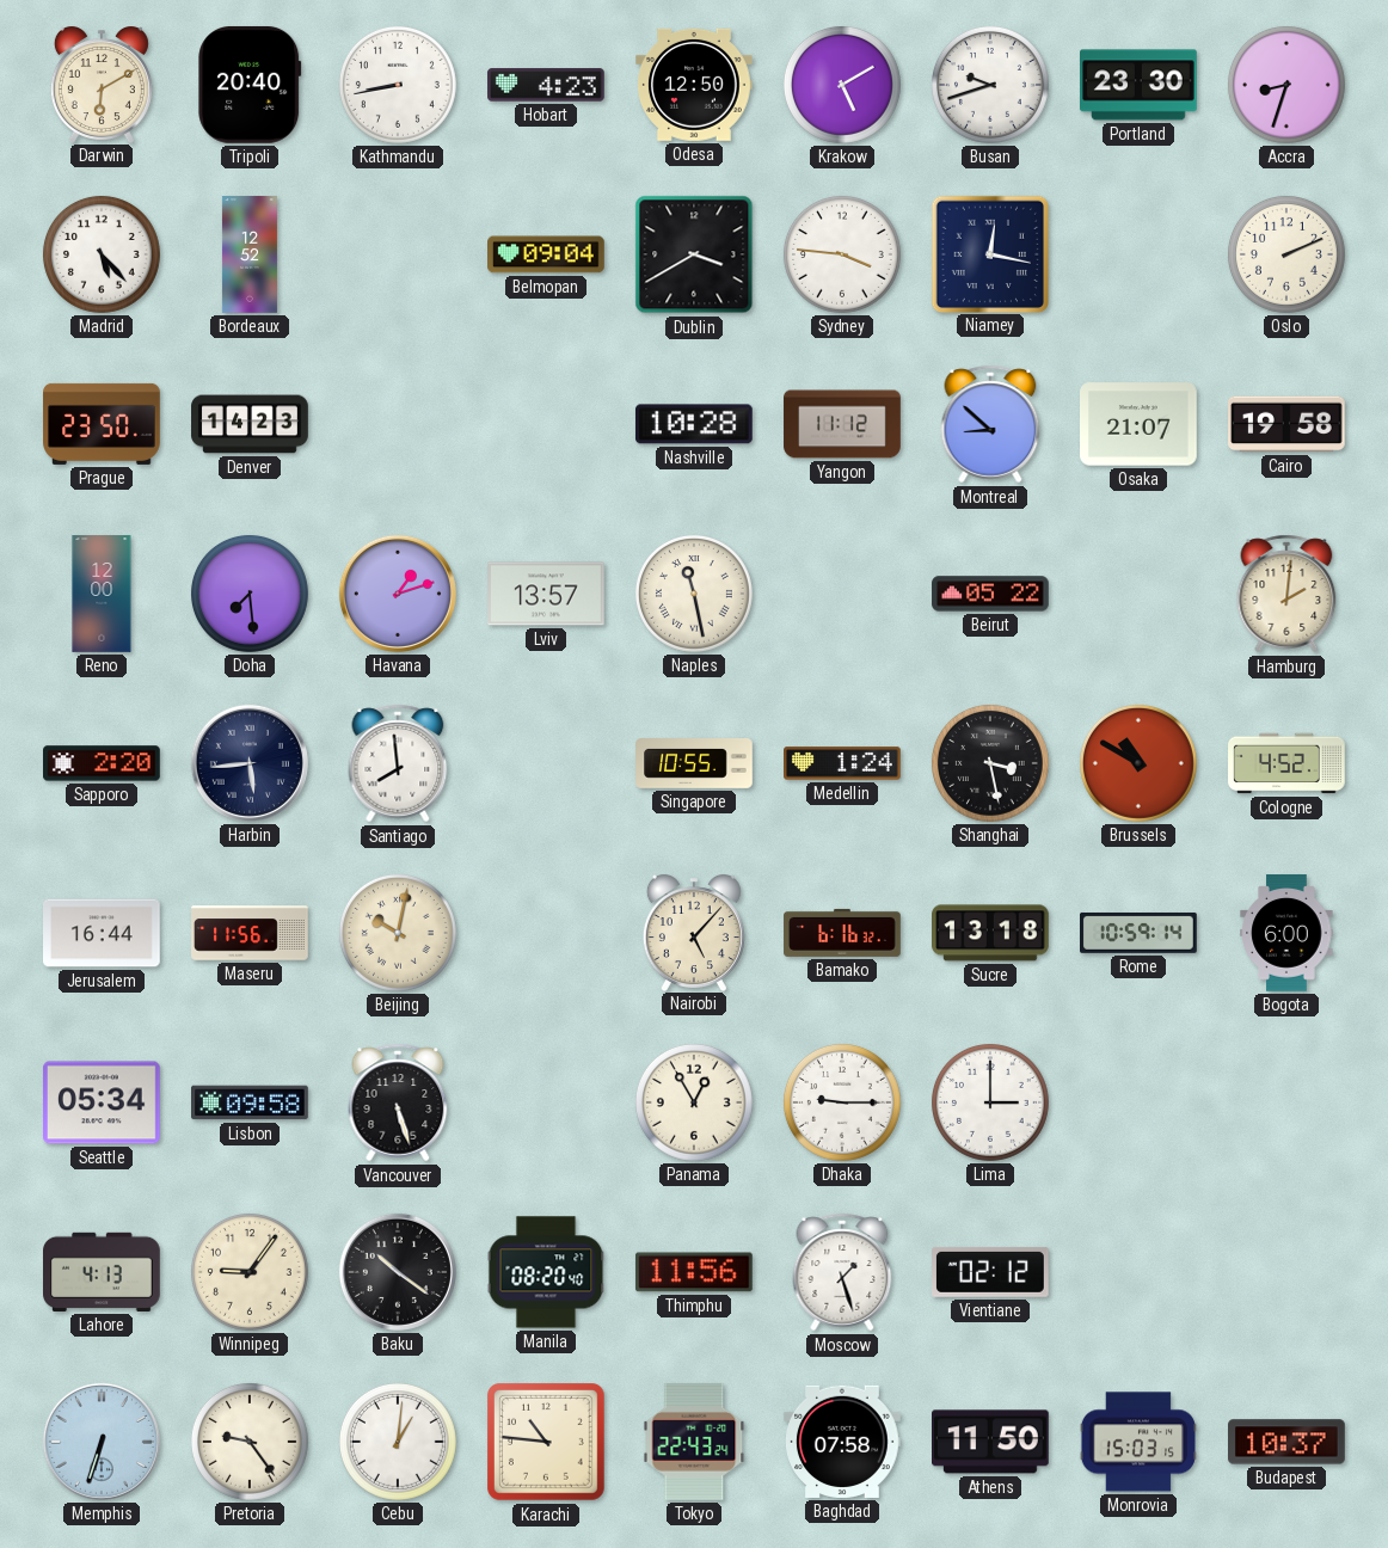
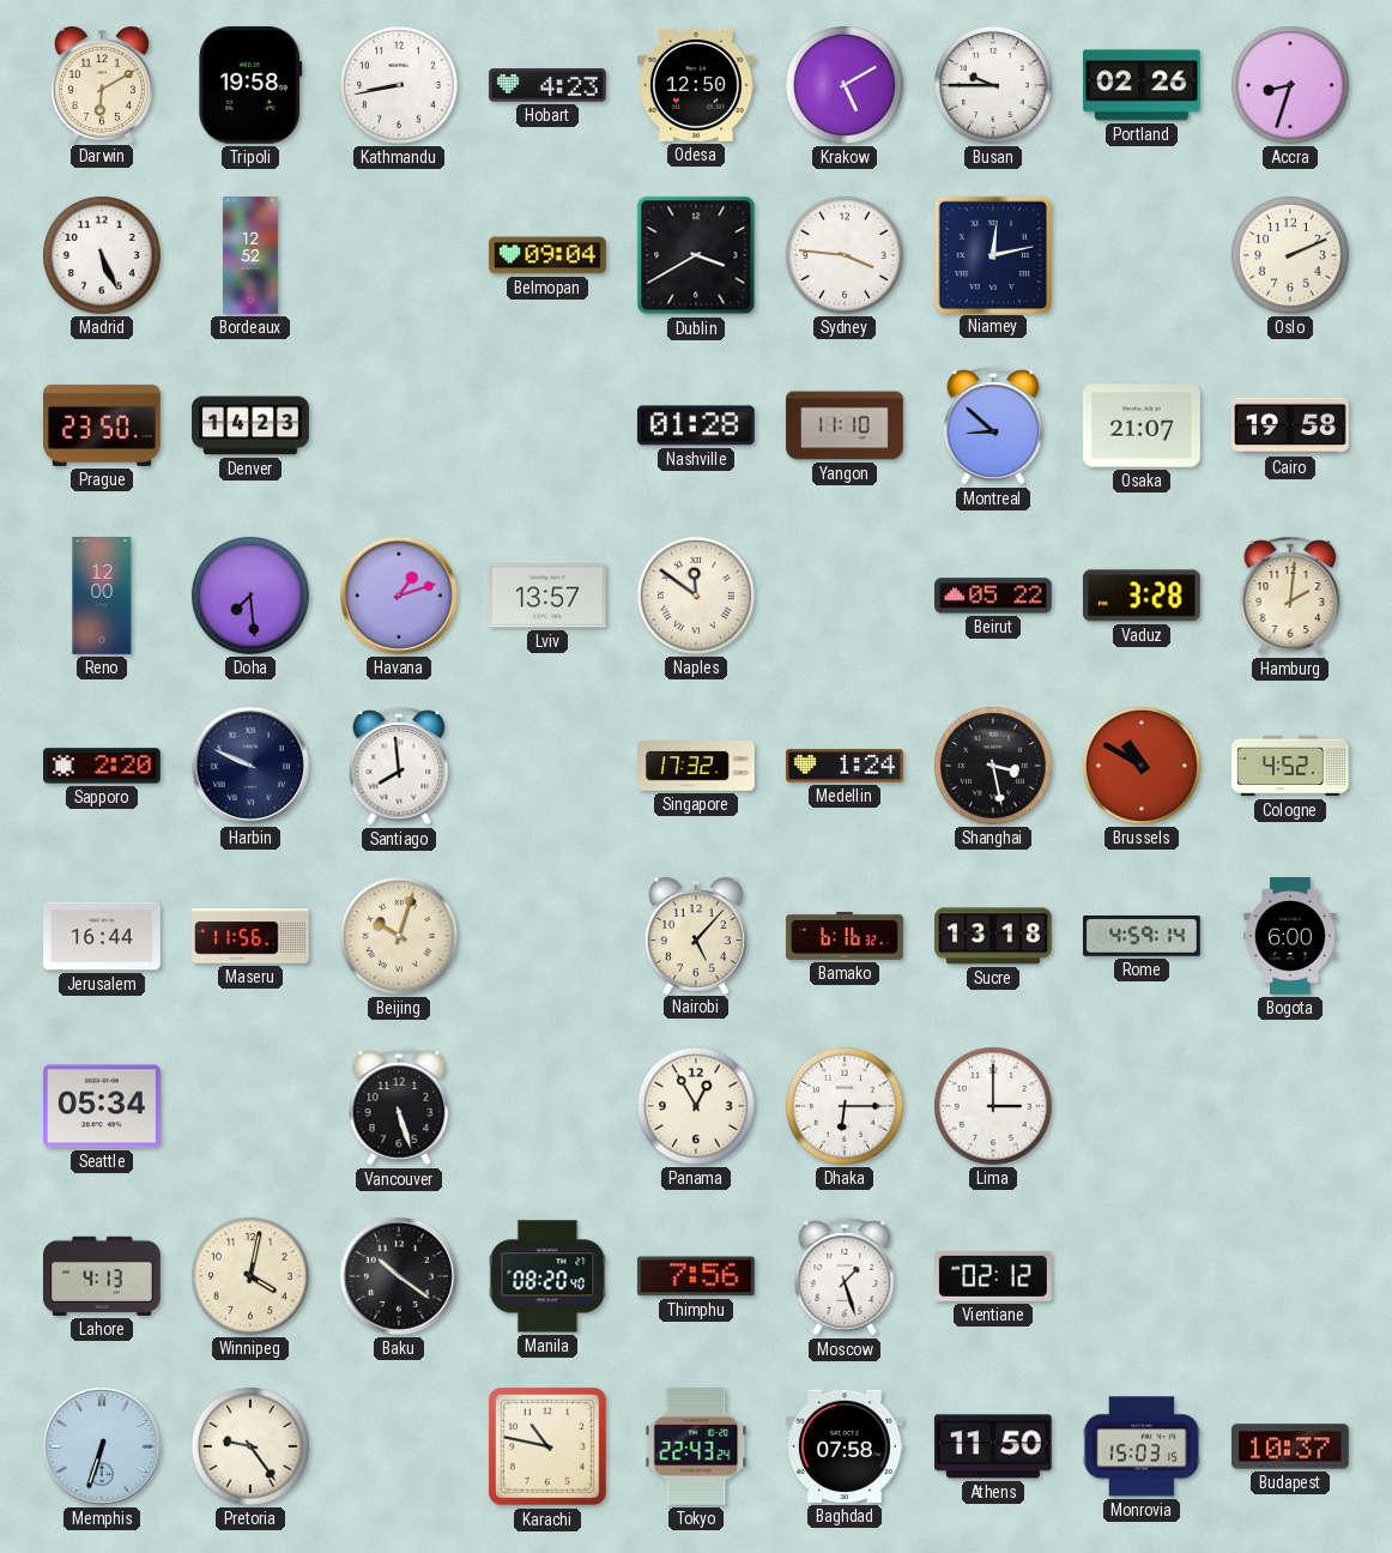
Tripoli: 20:40 -> 19:58 (250, 85)
Busan: 9:42 -> 9:45 (993, 85)
Portland: 23:30 -> 02:26 (1143, 85)
Madrid: 5:23 -> 5:26 (102, 255)
Niamey: 12:17 -> 12:13 (992, 254)
Nashville: 10:28 -> 01:28 (696, 425)
Yangon: 11:12 -> 11:10 (845, 425)
Naples: 11:28 -> 11:51 (696, 596)
Vaduz: none -> 3:28 (1142, 596)
Harbin: 5:44 -> 9:49 (250, 766)
Singapore: 10:55 -> 17:32 (696, 766)
Beijing: 10:02 -> 10:03 (399, 936)
Rome: 10:59 -> 4:59 (1143, 936)
Lisbon: 09:58 -> none (251, 1102)
Dhaka: 9:15 -> 6:15 (845, 1106)
Winnipeg: 9:06 -> 4:02 (250, 1276)
Thimphu: 11:56 -> 7:56 (696, 1276)
Cebu: 1:01 -> none (398, 1442)
Karachi: 10:46 -> 10:47 (549, 1448)
